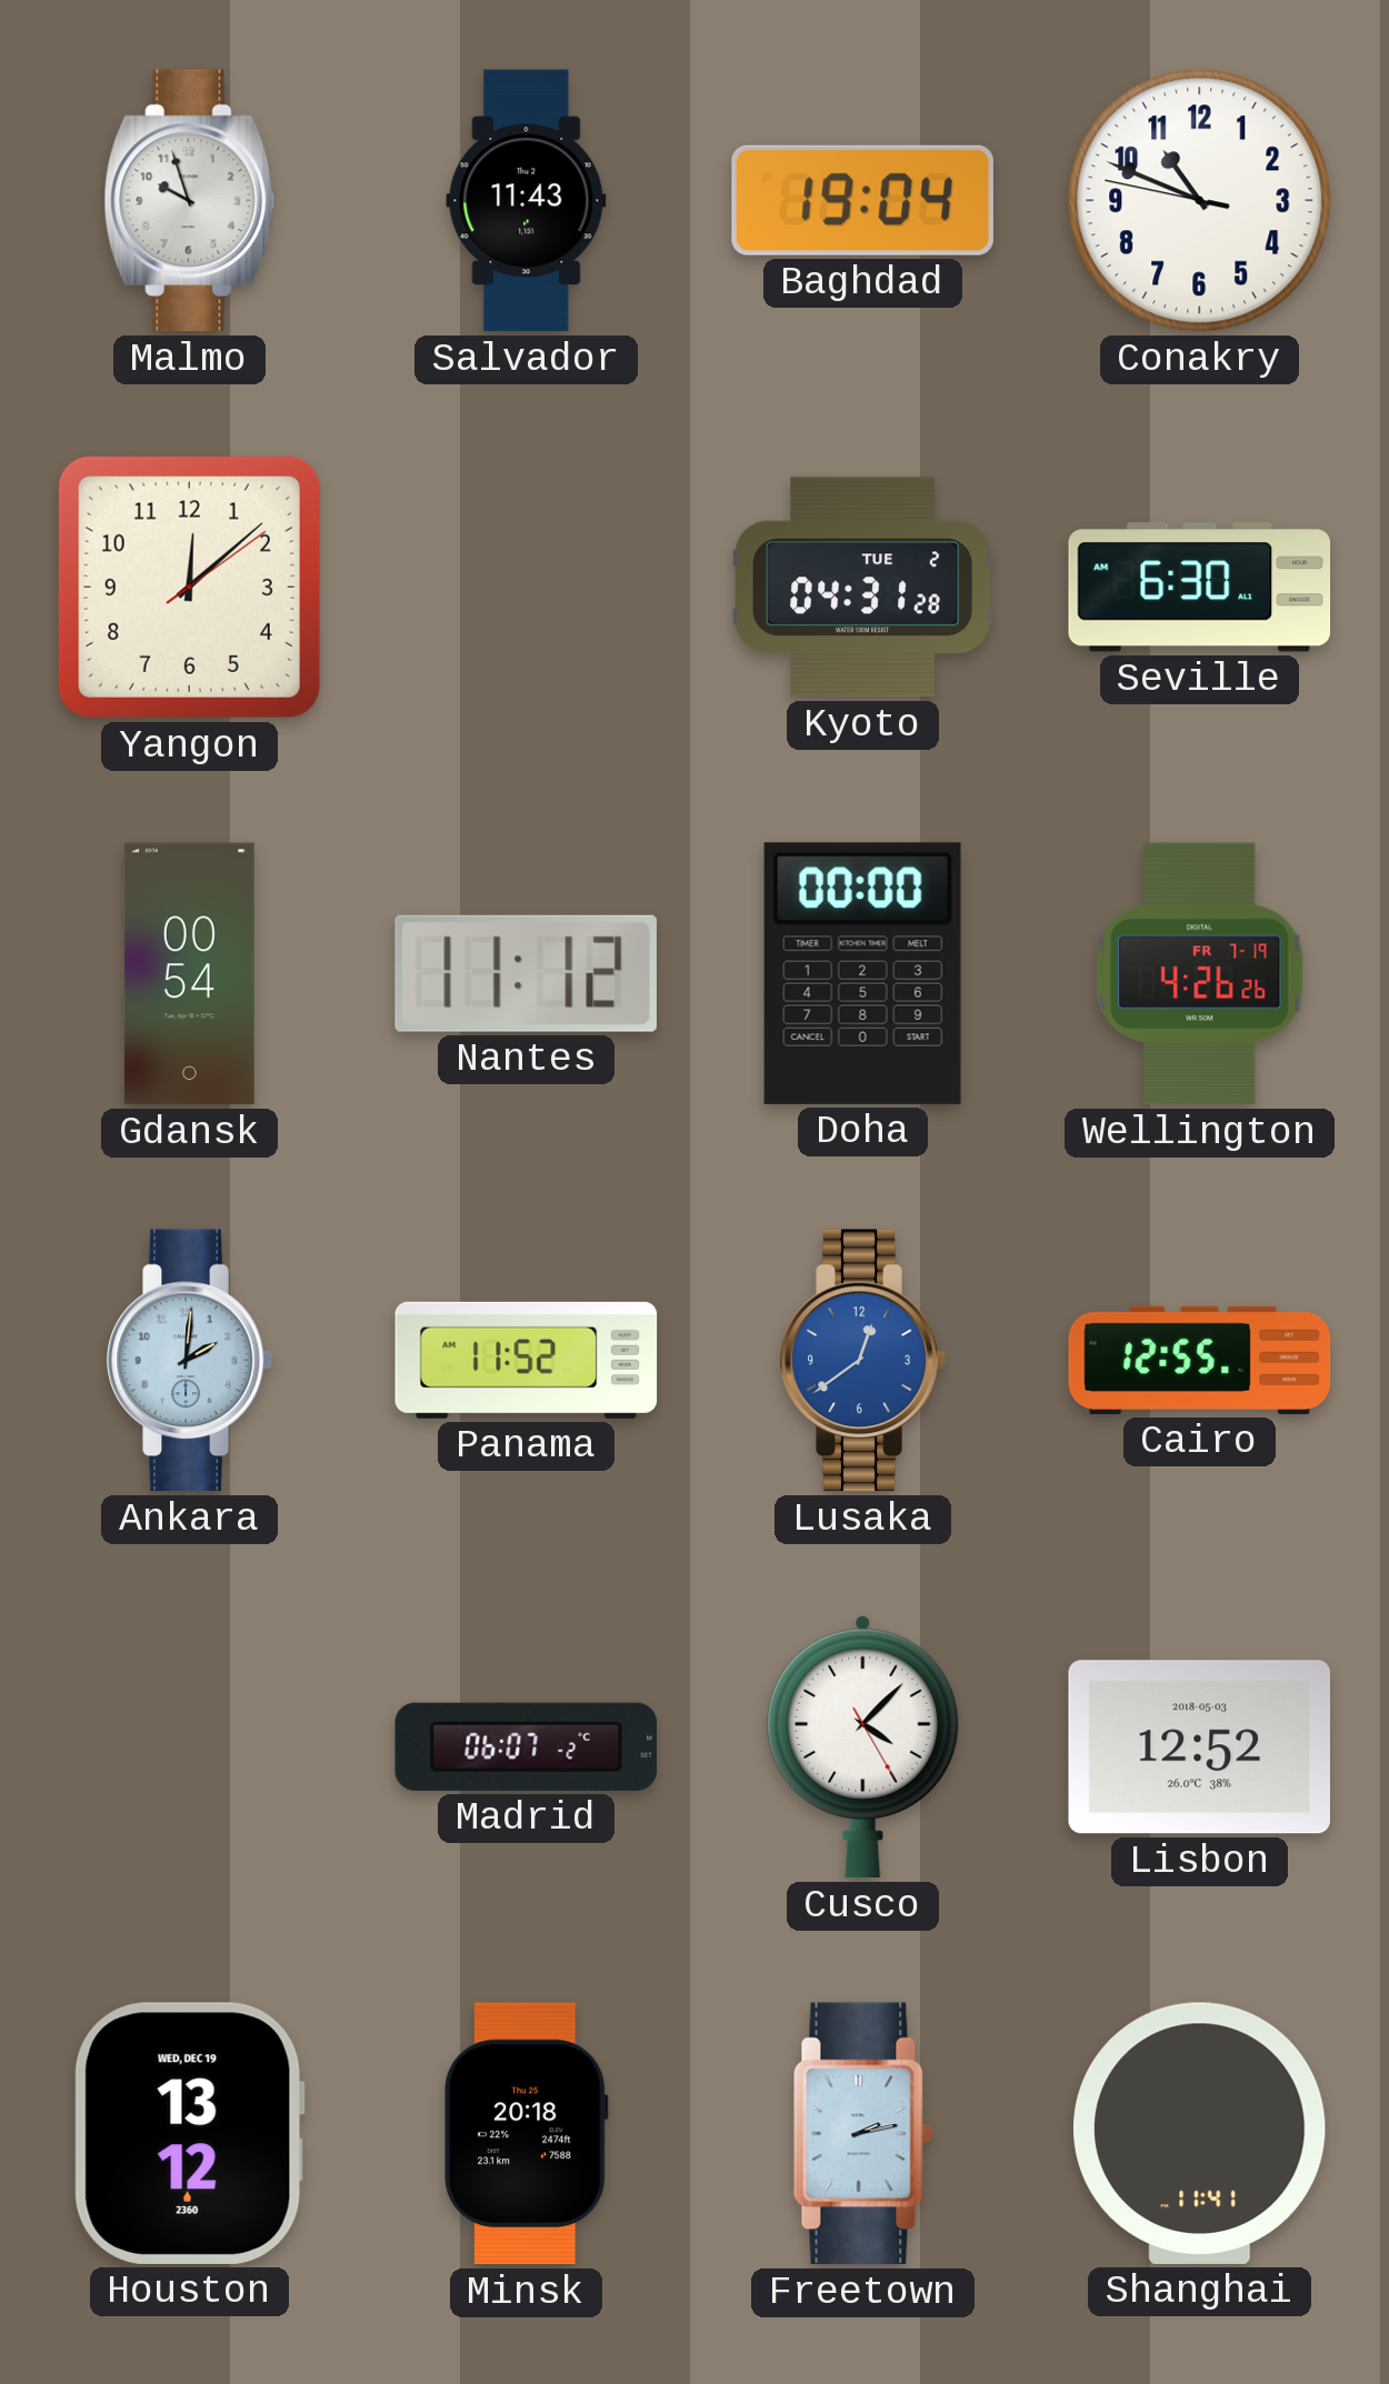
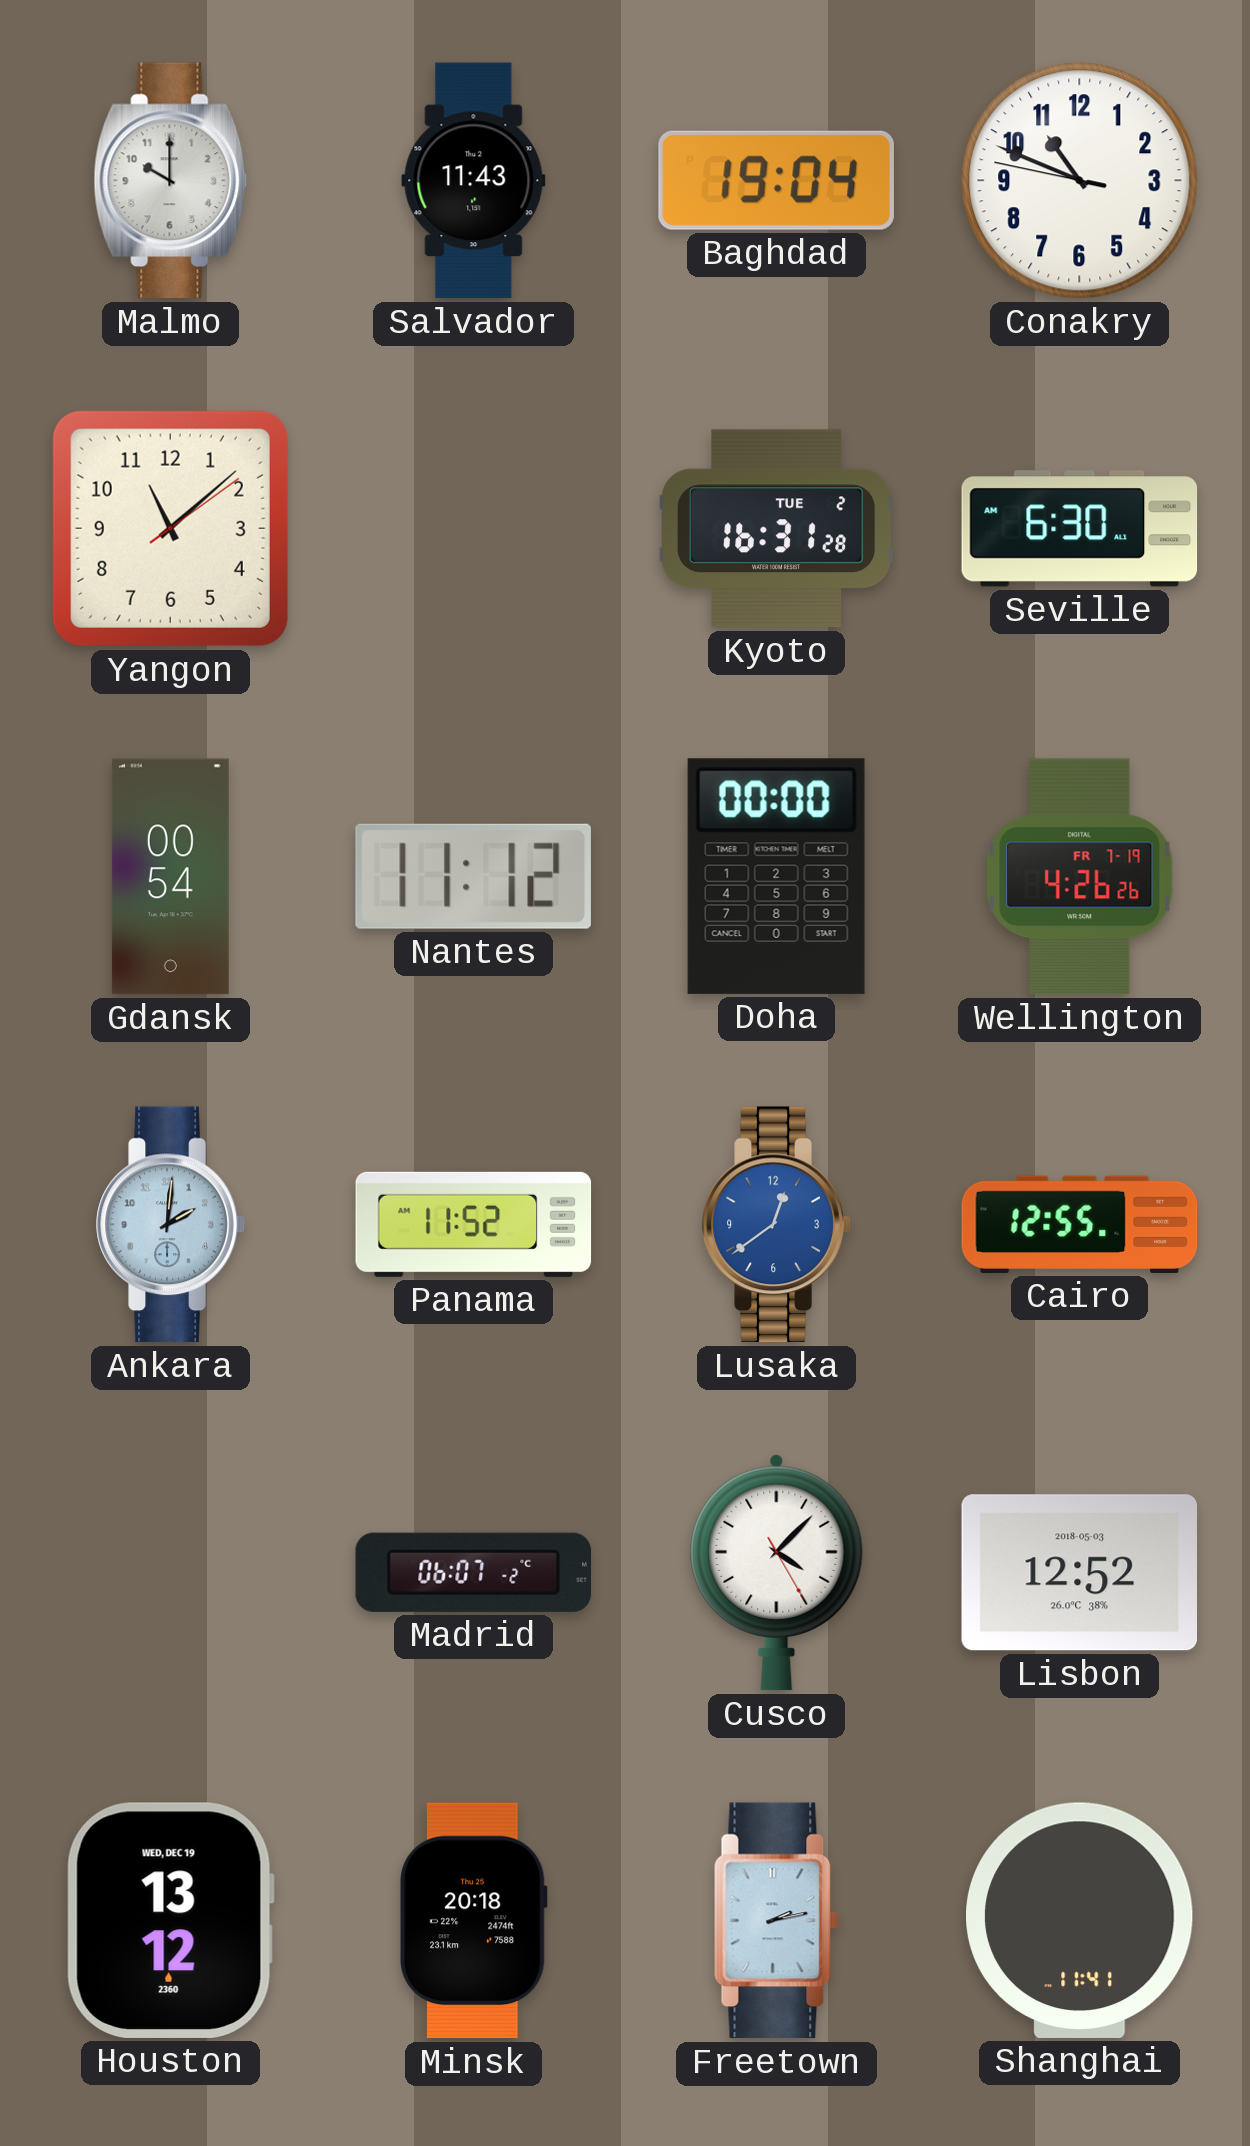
Malmo: 9:57 -> 10:00 (171, 181)
Yangon: 12:08 -> 11:08 (170, 528)
Kyoto: 04:31 -> 16:31 (777, 529)
